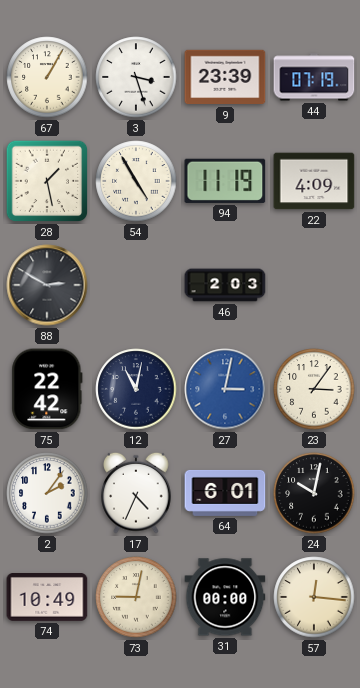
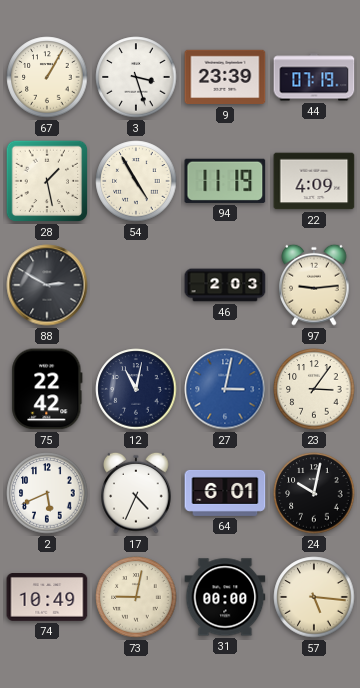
97: none -> 9:14 (314, 285)
2: 2:06 -> 5:41 (47, 493)
57: 12:16 -> 5:16 (314, 597)
